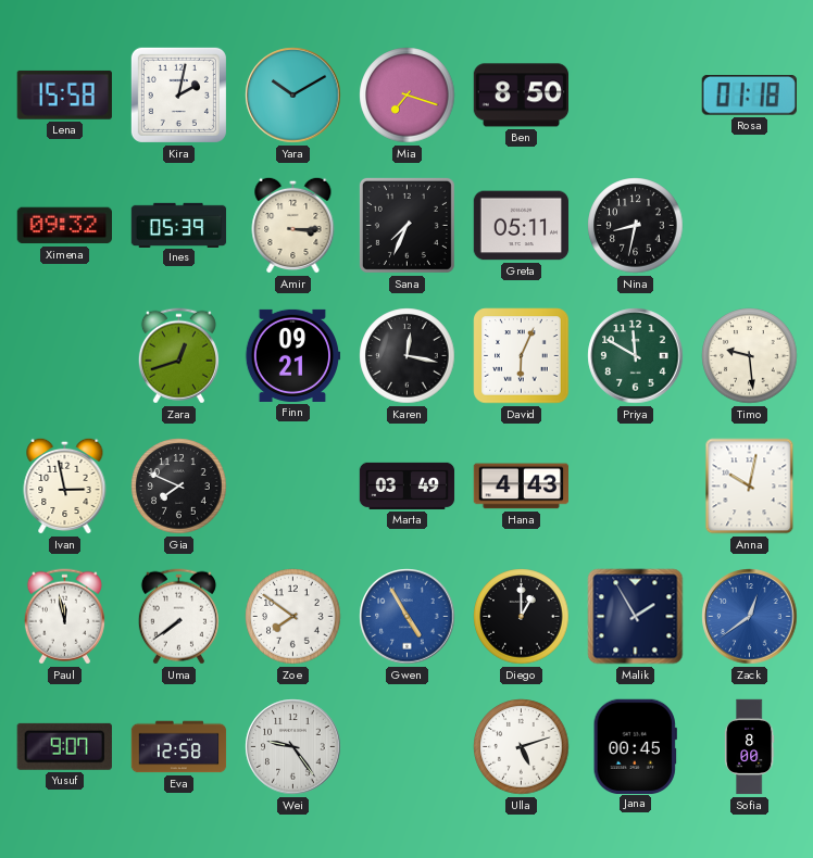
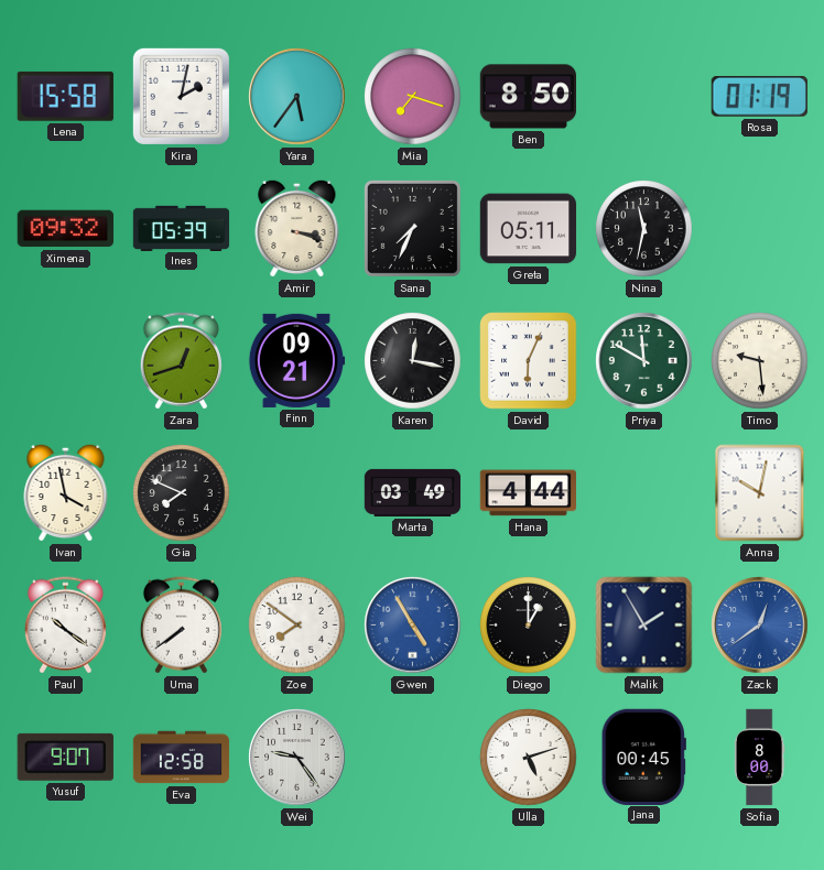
Yara: 10:10 -> 5:36 (297, 97)
Rosa: 01:18 -> 01:19 (759, 97)
Amir: 3:15 -> 3:18 (297, 228)
Nina: 8:32 -> 11:32 (644, 229)
Ivan: 2:58 -> 3:58 (66, 492)
Hana: 4:43 -> 4:44 (528, 493)
Paul: 11:58 -> 10:21 (65, 626)
